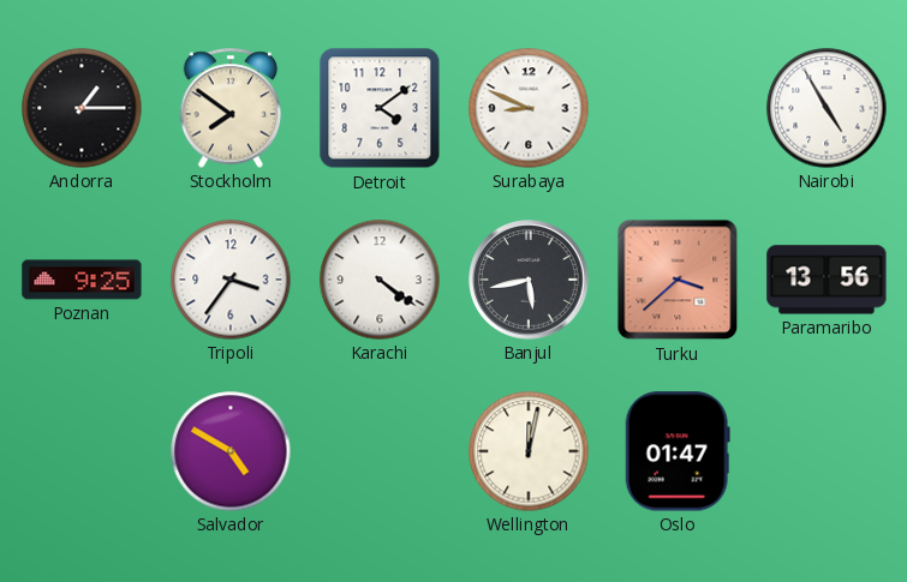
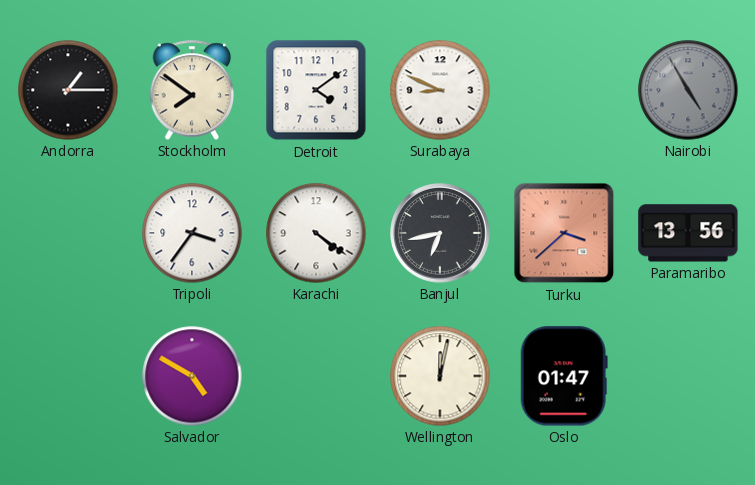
Nairobi dial: white -> grey (688, 90)
Poznan: 9:25 -> none (82, 280)
Banjul: 5:43 -> 6:43 (440, 233)
